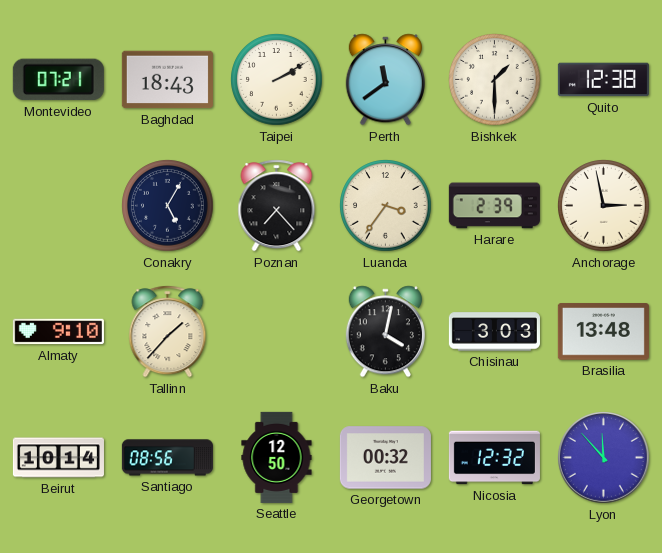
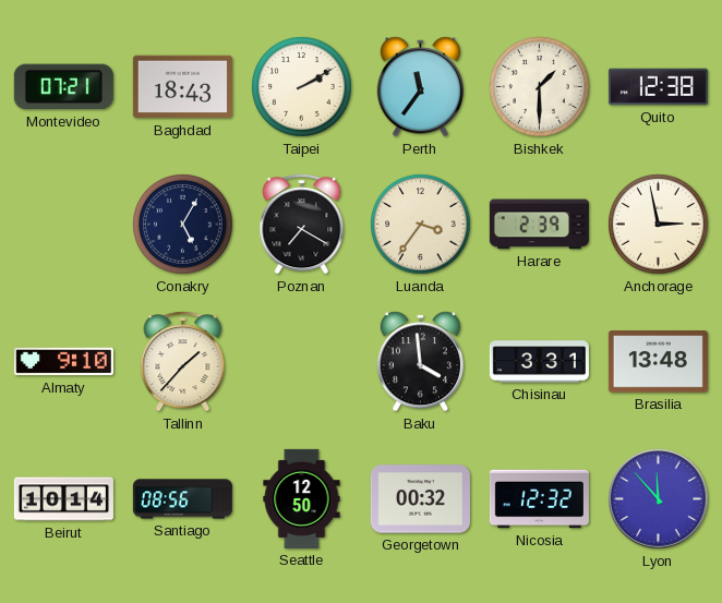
Perth: 11:39 -> 11:36 (420, 87)
Poznan: 7:23 -> 7:20 (302, 225)
Baku: 4:02 -> 3:59 (420, 362)
Chisinau: 3:03 -> 3:31 (539, 362)
